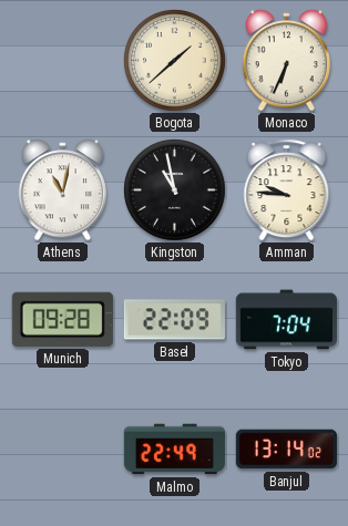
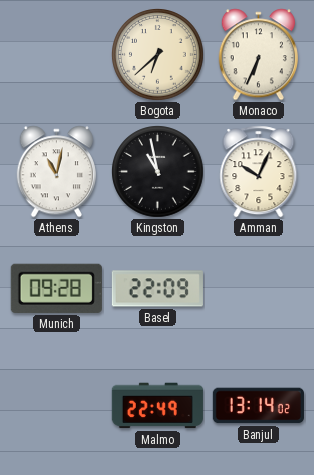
Bogota: 1:38 -> 6:38 (158, 55)
Amman: 9:46 -> 10:04 (259, 172)
Tokyo: 7:04 -> none (286, 320)
